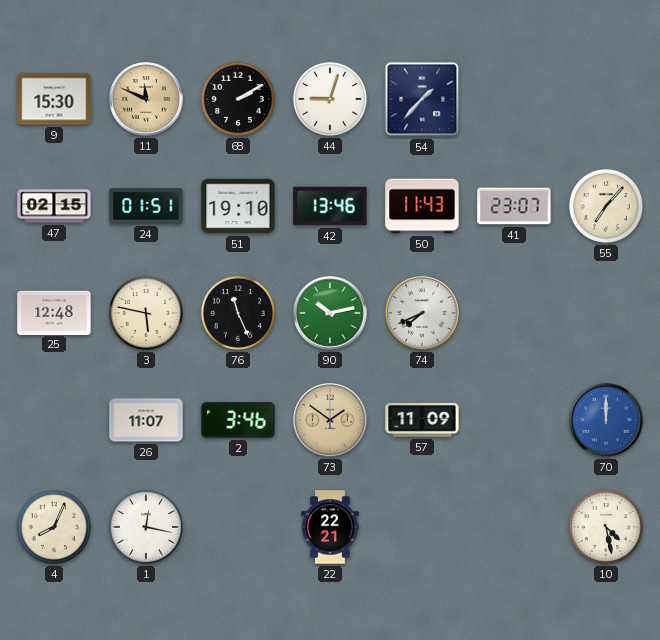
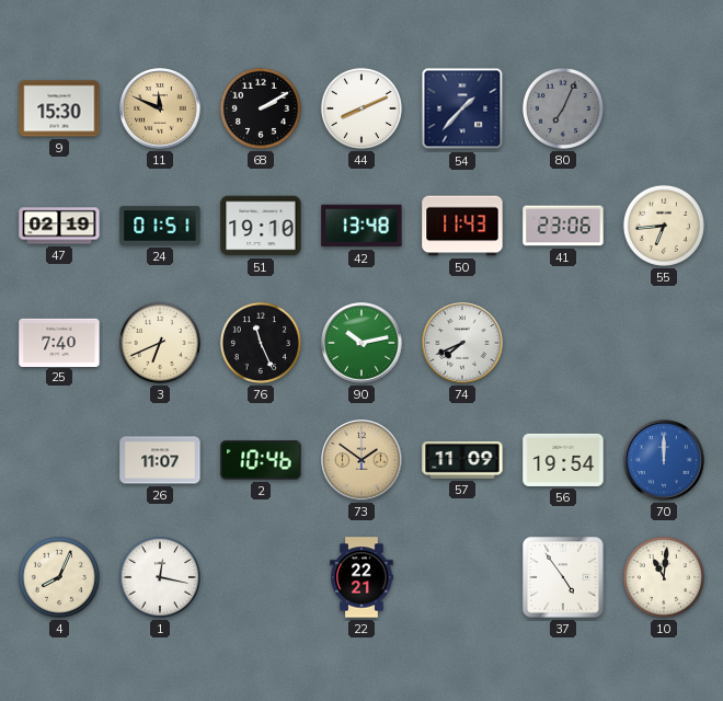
44: 9:03 -> 8:11 (361, 108)
80: none -> 7:04 (563, 108)
47: 02:15 -> 02:19 (59, 226)
42: 13:46 -> 13:48 (361, 226)
41: 23:07 -> 23:06 (563, 226)
55: 7:07 -> 6:44 (664, 226)
25: 12:48 -> 7:40 (59, 342)
3: 5:47 -> 6:41 (160, 343)
2: 3:46 -> 10:46 (261, 460)
56: none -> 19:54 (563, 460)
37: none -> 4:54 (563, 577)
10: 4:28 -> 11:01 (664, 577)
